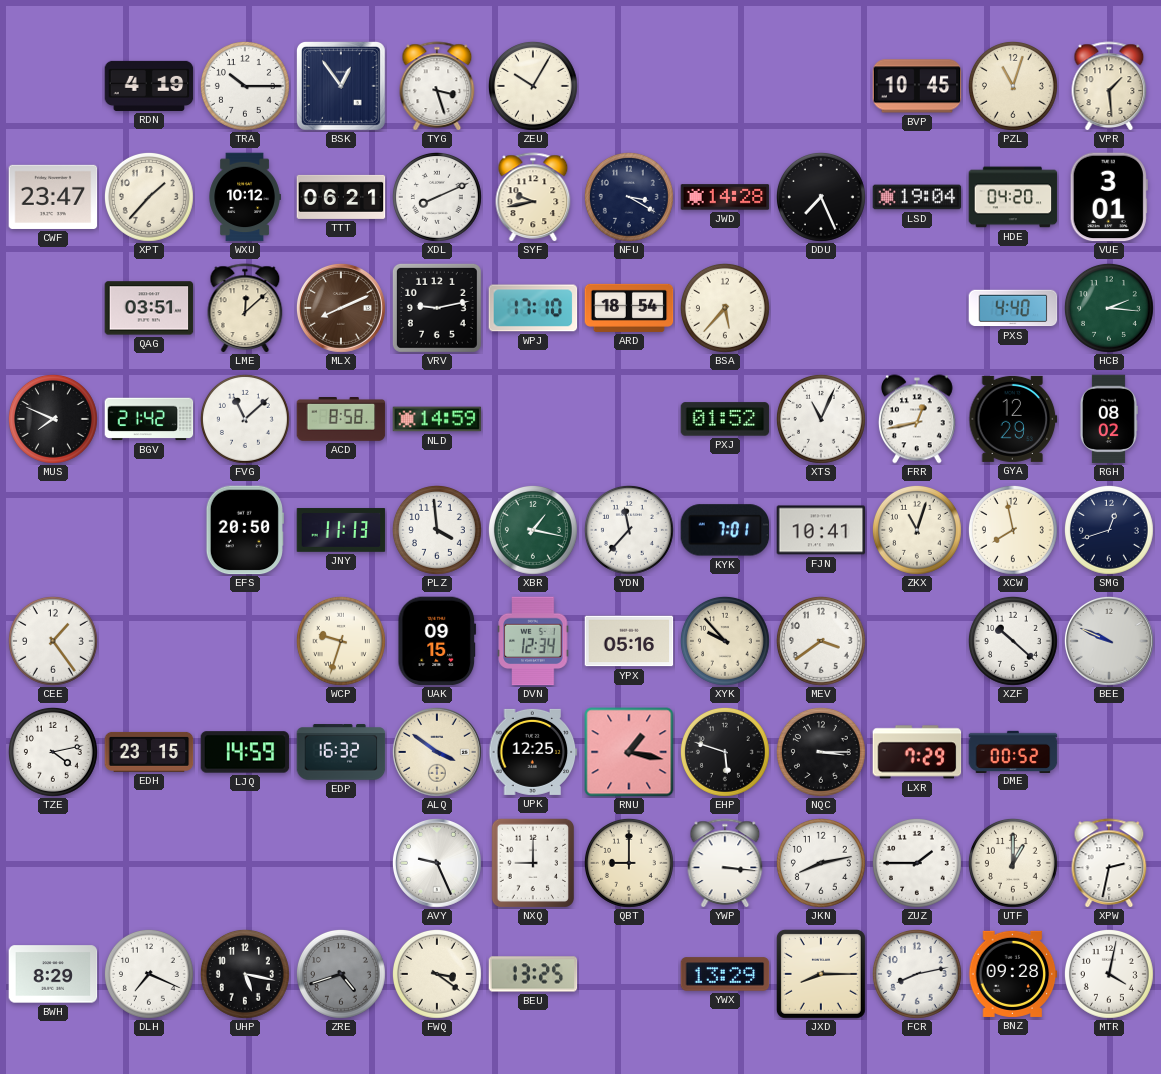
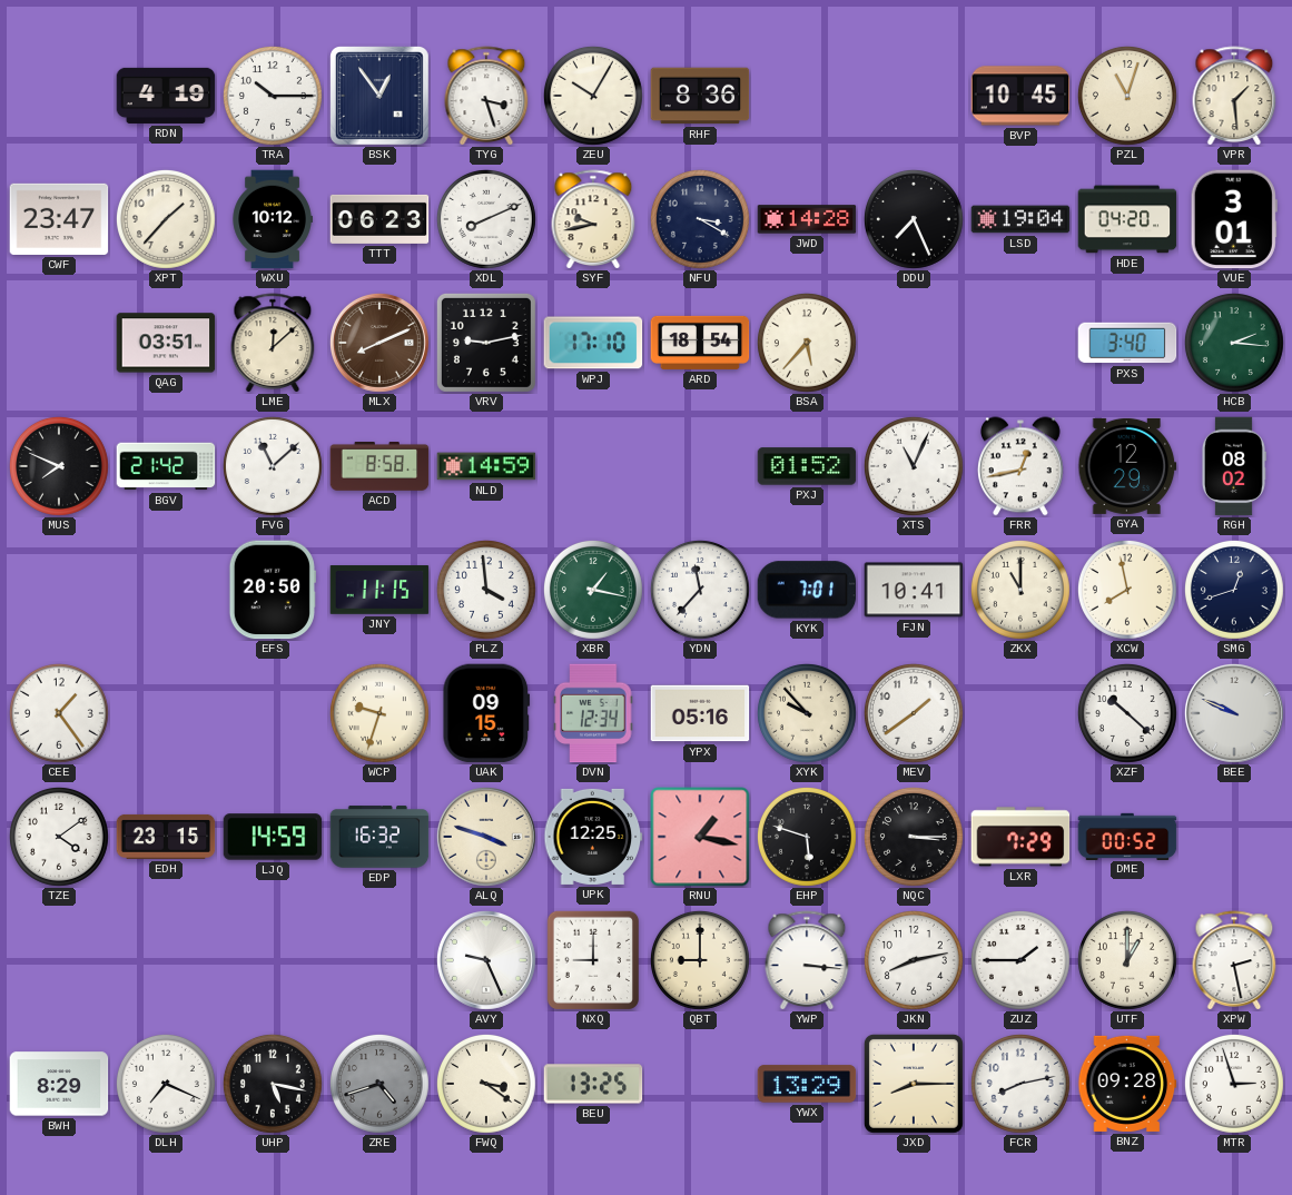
RHF: none -> 8:36 (700, 96)
TTT: 06:21 -> 06:23 (379, 219)
PXS: 4:40 -> 3:40 (1127, 343)
JNY: 11:13 -> 11:15 (379, 590)
ZKX: 11:03 -> 11:00 (1020, 590)
MEV: 3:39 -> 1:39 (914, 713)
TZE: 4:13 -> 4:09 (59, 837)
ALQ: 3:51 -> 3:48 (486, 837)
XPW: 2:32 -> 2:28 (1234, 960)
MTR: 4:02 -> 2:57 (1234, 1084)
